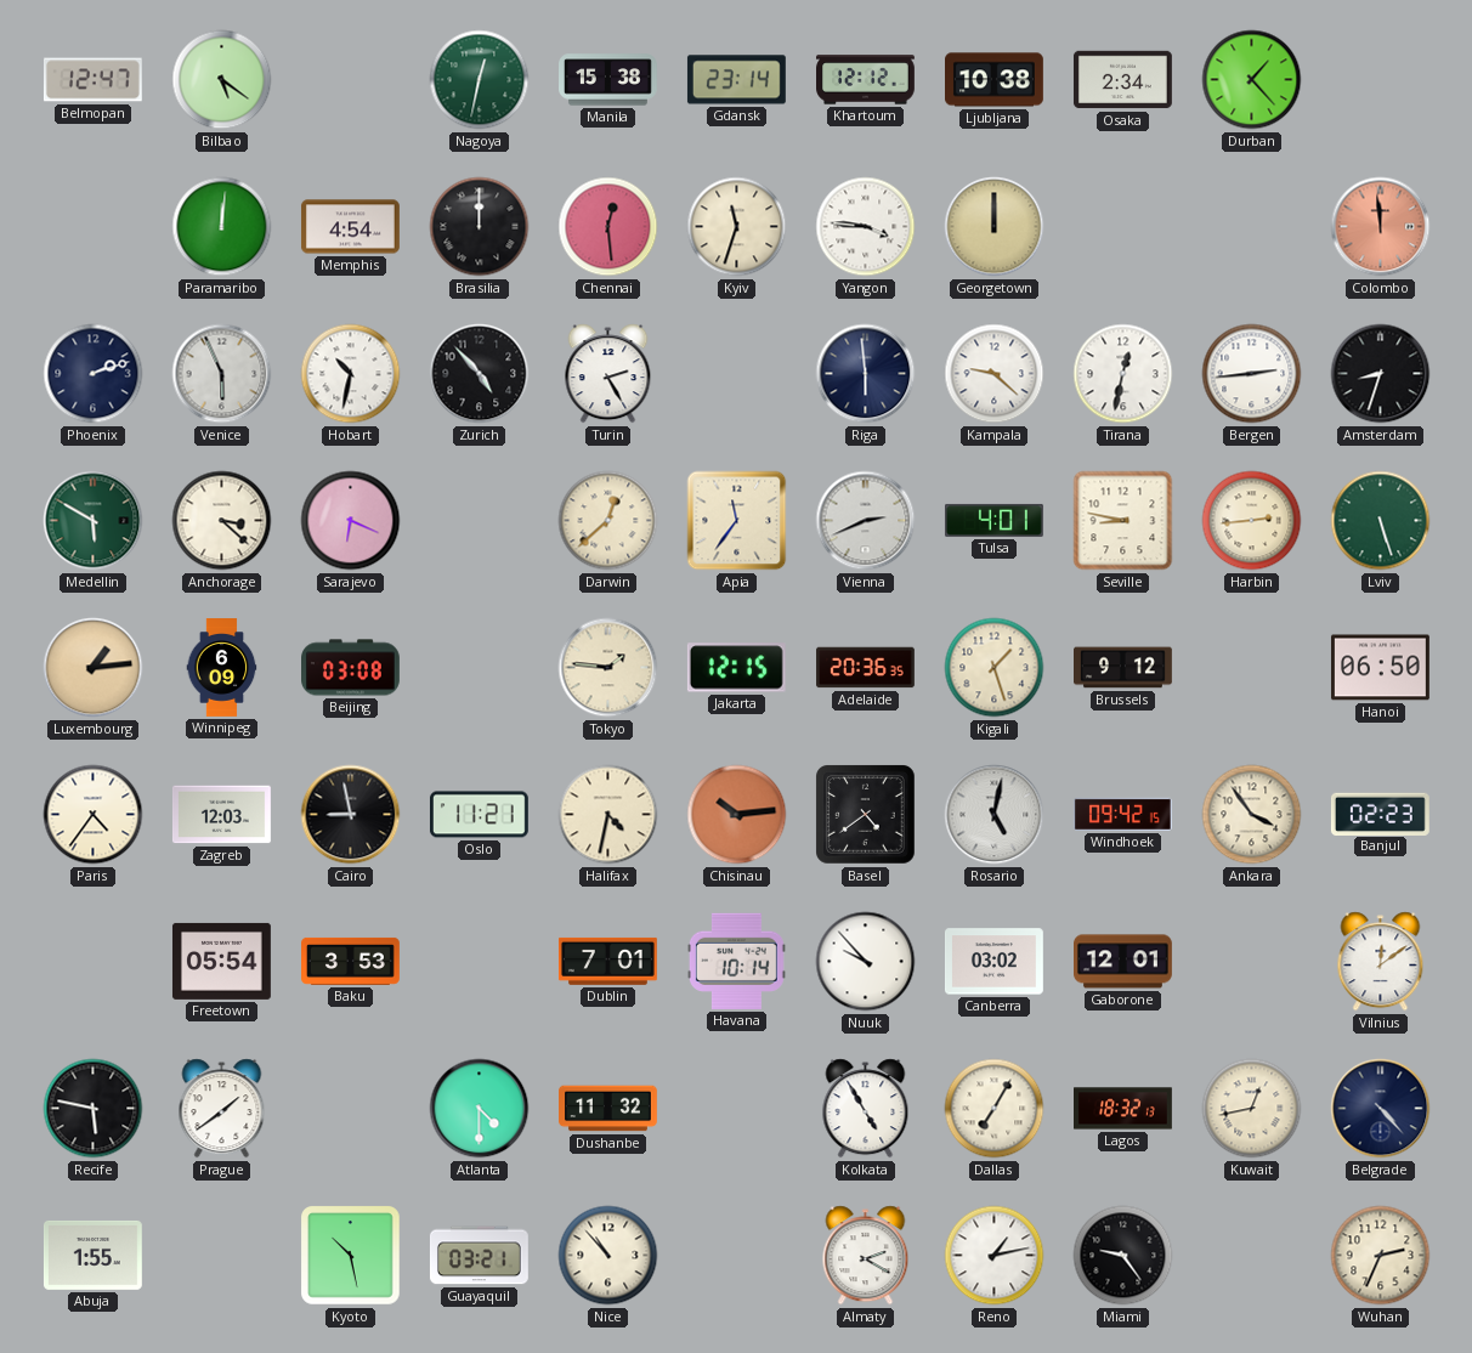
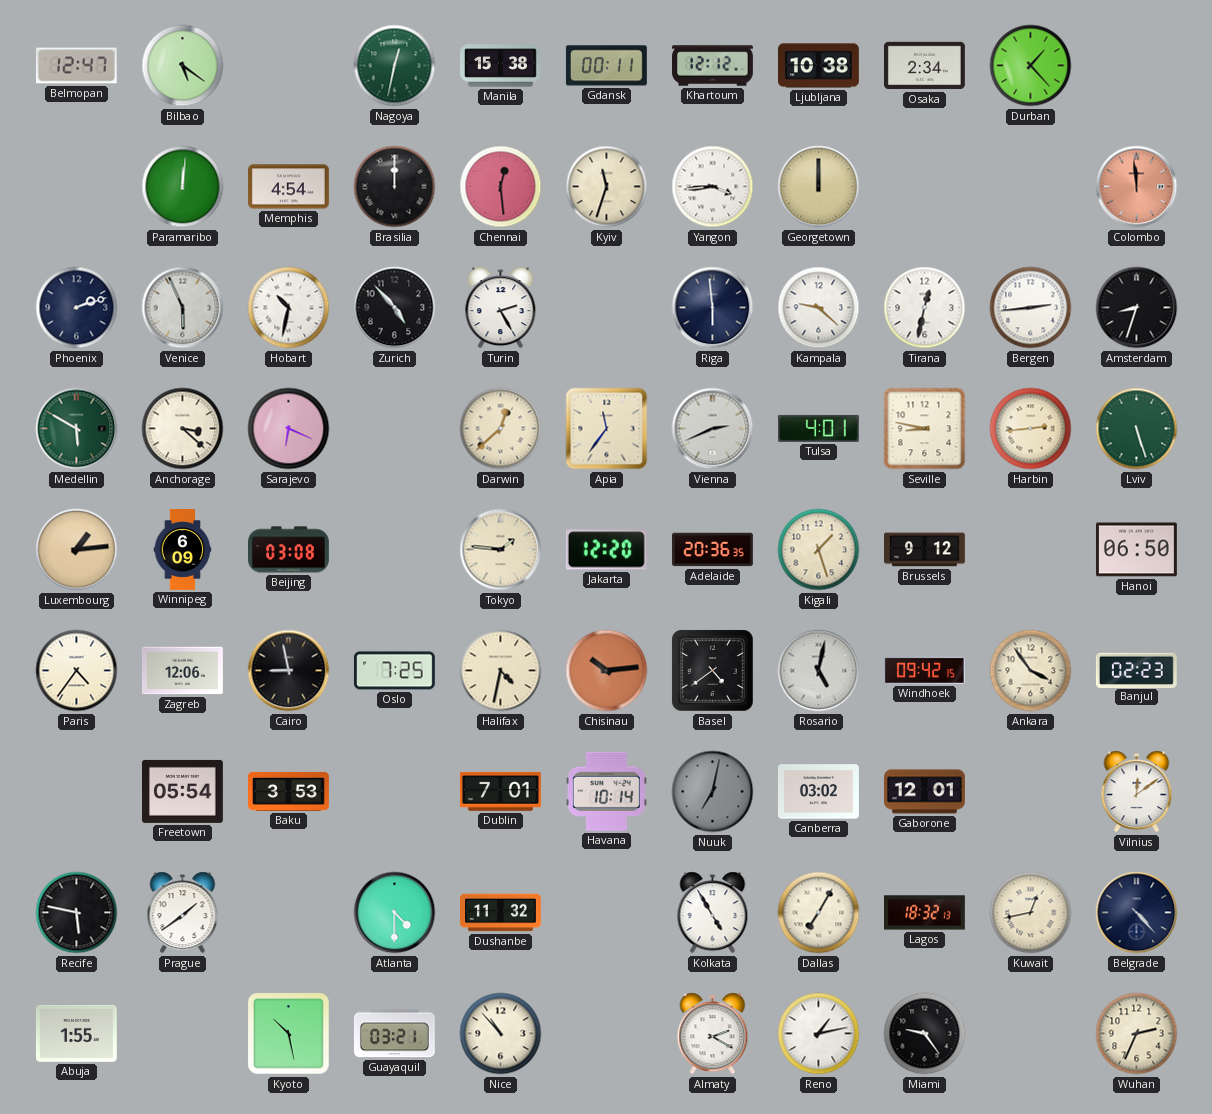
Gdansk: 23:14 -> 00:11 (606, 66)
Yangon: 3:46 -> 3:44 (713, 187)
Jakarta: 12:15 -> 12:20 (606, 550)
Zagreb: 12:03 -> 12:06 (183, 671)
Oslo: 11:21 -> 7:25 (394, 671)
Nuuk: 9:53 -> 7:02 (713, 792)
Nuuk dial: white -> grey (713, 792)
